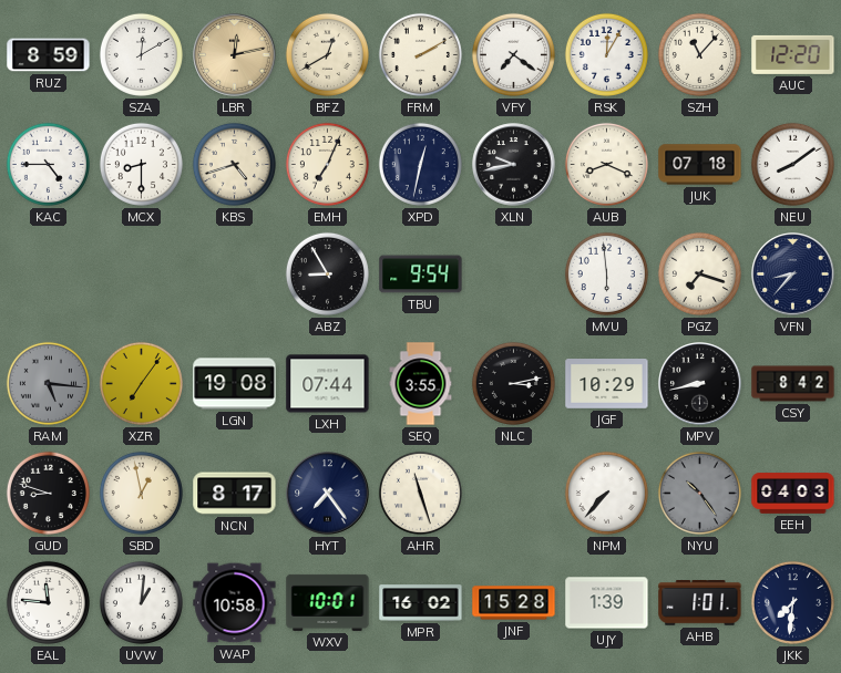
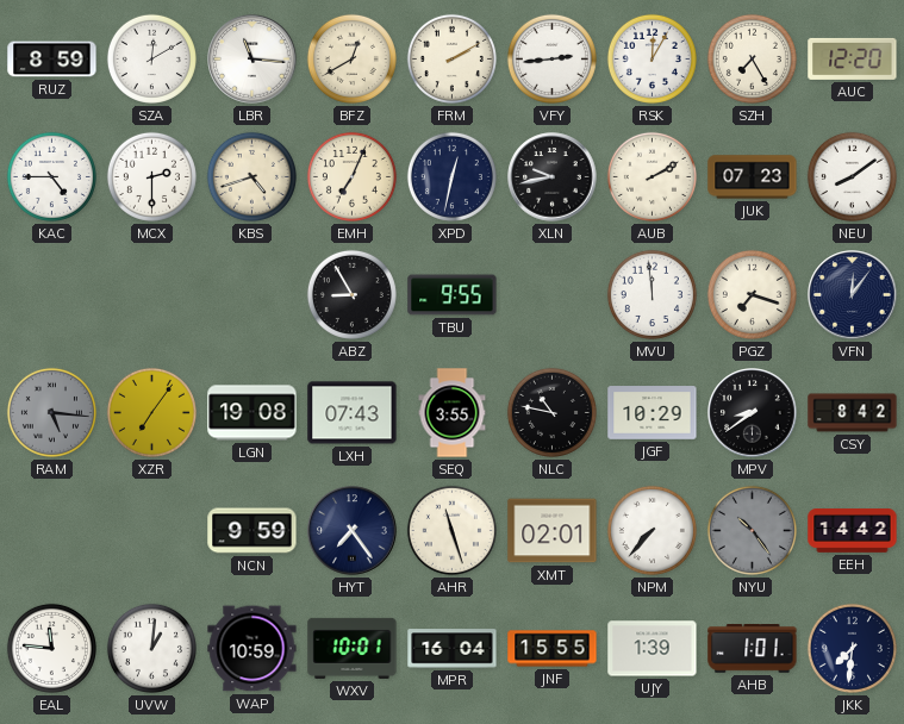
LBR: 12:13 -> 11:16 (253, 60)
LBR dial: champagne -> white (253, 60)
VFY: 7:21 -> 2:44 (551, 58)
SZH: 11:07 -> 7:25 (752, 58)
MCX: 8:30 -> 2:30 (151, 176)
AUB: 8:19 -> 2:10 (651, 176)
JUK: 07:18 -> 07:23 (753, 177)
TBU: 9:54 -> 9:55 (453, 295)
MVU: 5:59 -> 11:59 (651, 294)
VFN: 8:37 -> 12:06 (853, 295)
LXH: 07:44 -> 07:43 (353, 413)
NLC: 3:13 -> 10:47 (551, 412)
MPV: 8:43 -> 8:39 (753, 413)
GUD: 8:48 -> none (48, 493)
SBD: 12:58 -> none (141, 493)
NCN: 8:17 -> 9:59 (253, 531)
XMT: none -> 02:01 (553, 531)
EEH: 04:03 -> 14:42 (853, 531)
WAP: 10:58 -> 10:59 (253, 649)
MPR: 16:02 -> 16:04 (453, 649)
JNF: 15:28 -> 15:55 (553, 649)
